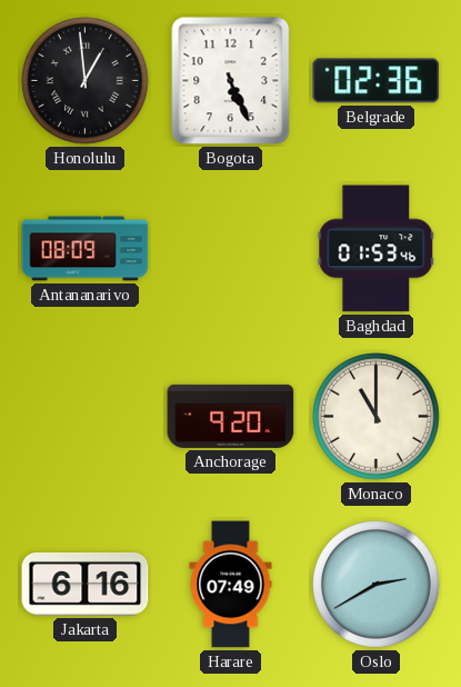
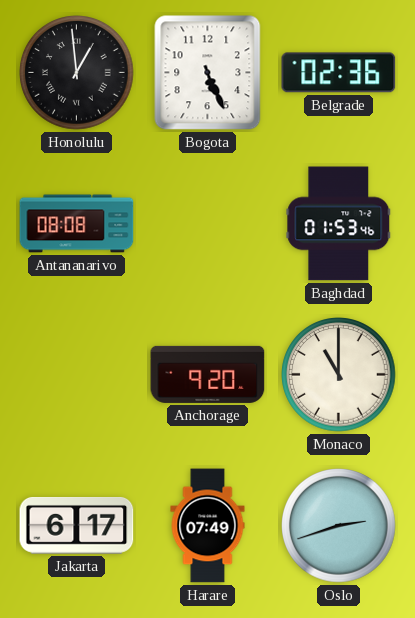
Antananarivo: 08:09 -> 08:08 (77, 224)
Jakarta: 6:16 -> 6:17 (77, 525)
Oslo: 2:40 -> 2:42 (339, 526)
